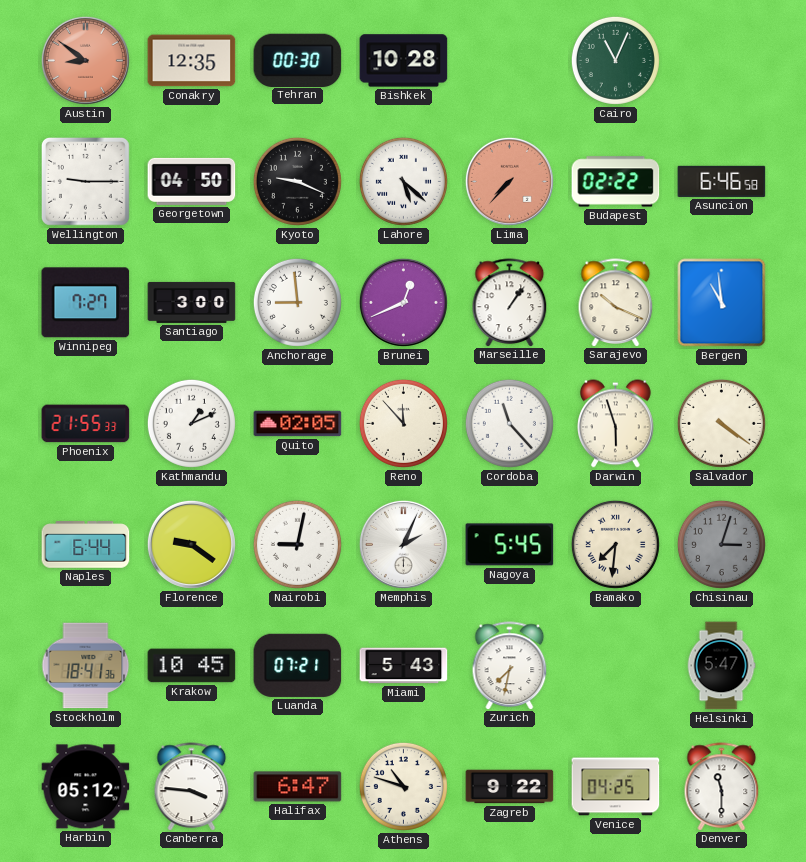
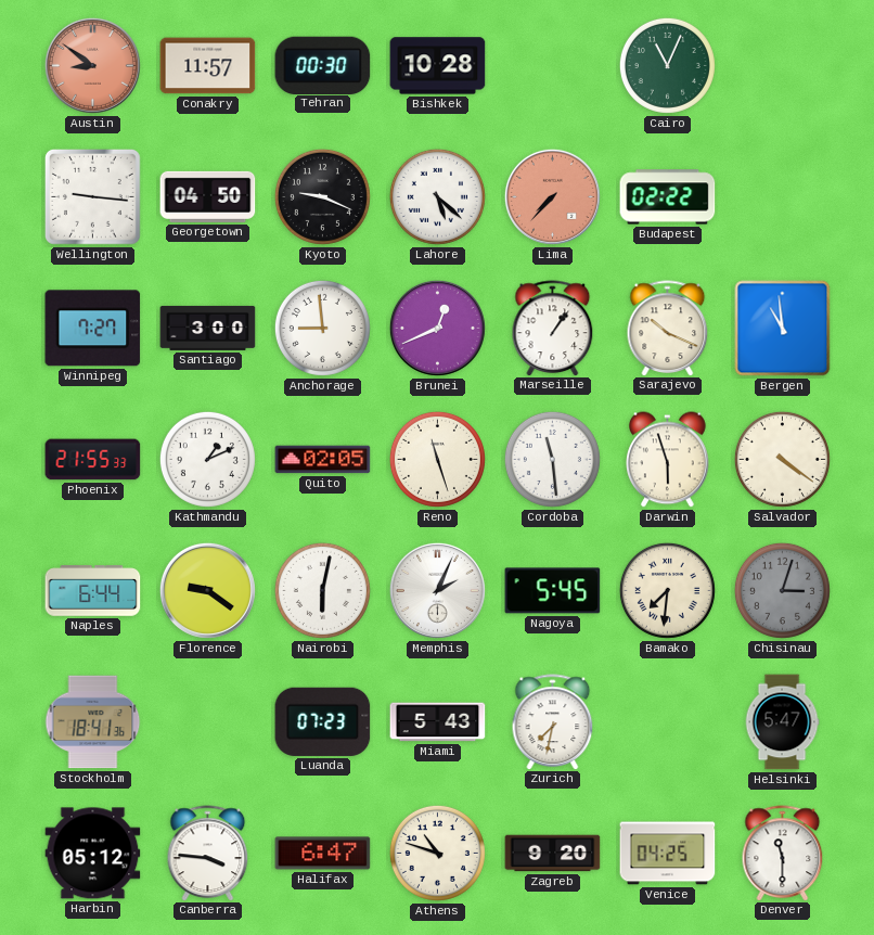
Conakry: 12:35 -> 11:57 (208, 66)
Wellington: 9:15 -> 9:16 (93, 197)
Asuncion: 6:46 -> none (722, 181)
Reno: 11:53 -> 11:27 (437, 459)
Cordoba: 11:23 -> 11:29 (552, 459)
Nairobi: 9:02 -> 6:02 (322, 590)
Krakow: 10:45 -> none (192, 666)
Luanda: 07:21 -> 07:23 (323, 721)
Zagreb: 9:22 -> 9:20 (553, 854)
